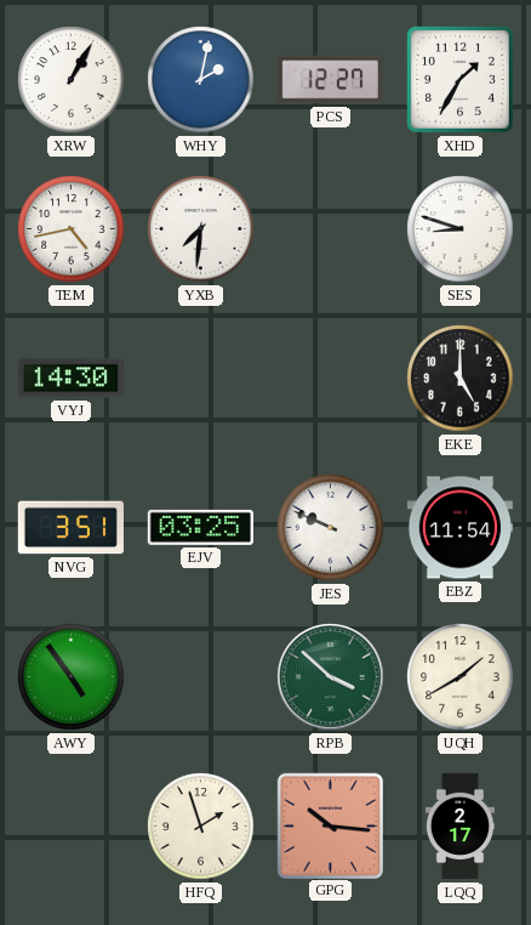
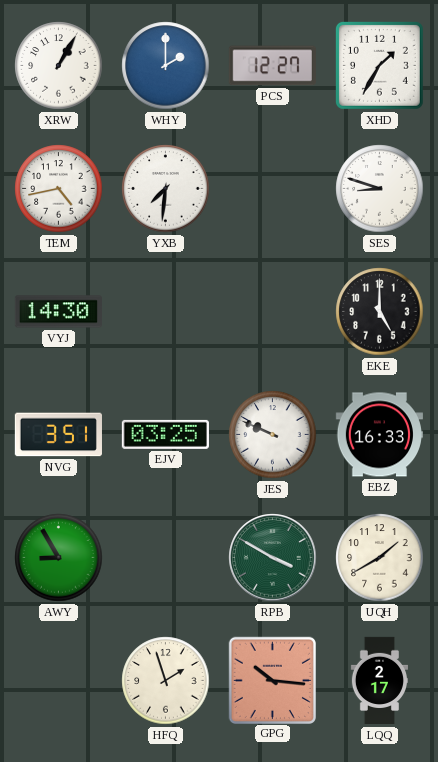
WHY: 2:02 -> 2:00 (166, 66)
EBZ: 11:54 -> 16:33 (379, 435)
AWY: 4:54 -> 8:55 (59, 558)
RPB: 3:52 -> 3:50 (273, 558)
